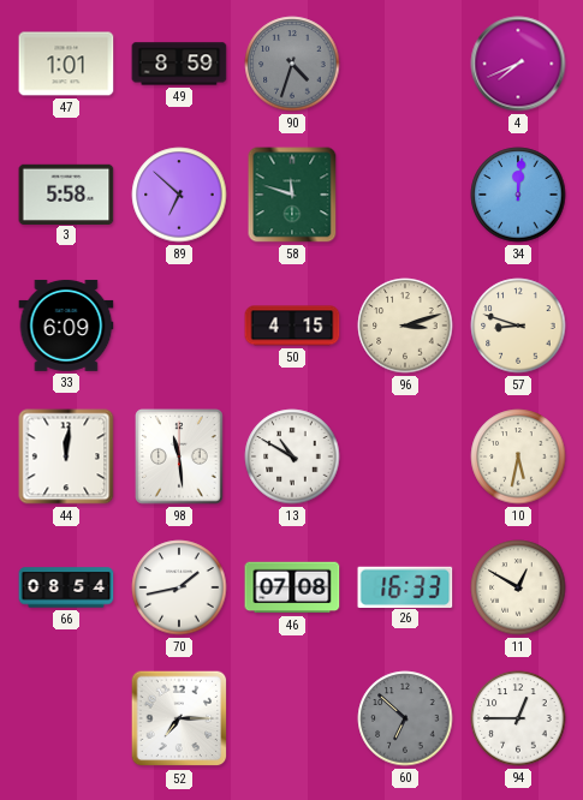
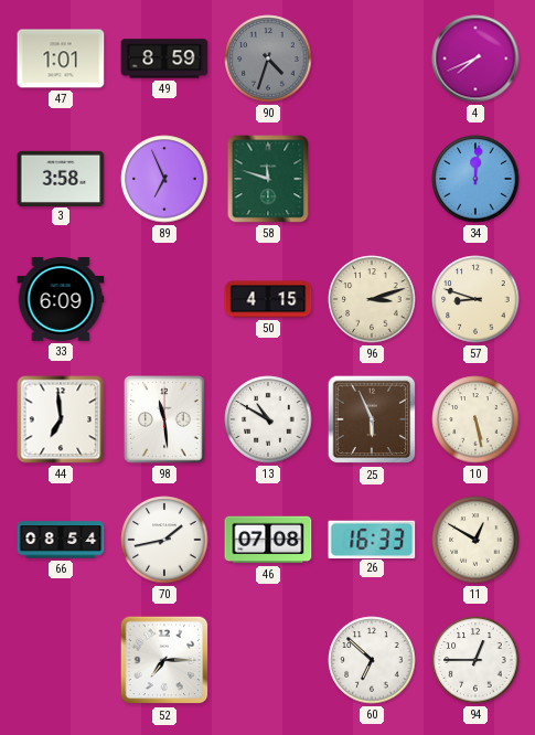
3: 5:58 -> 3:58 (61, 178)
89: 6:52 -> 6:56 (164, 179)
44: 12:01 -> 6:59 (61, 419)
25: none -> 5:56 (372, 419)
10: 5:32 -> 5:28 (475, 419)
60 dial: grey -> white (372, 660)
